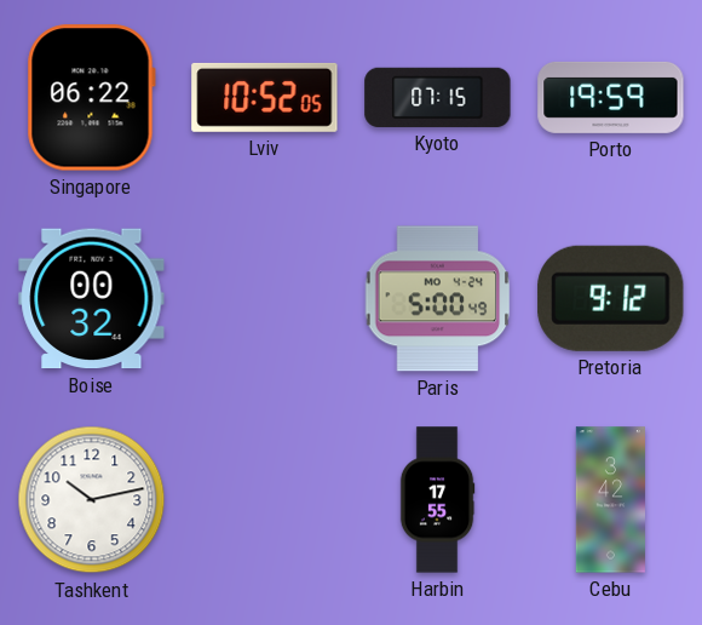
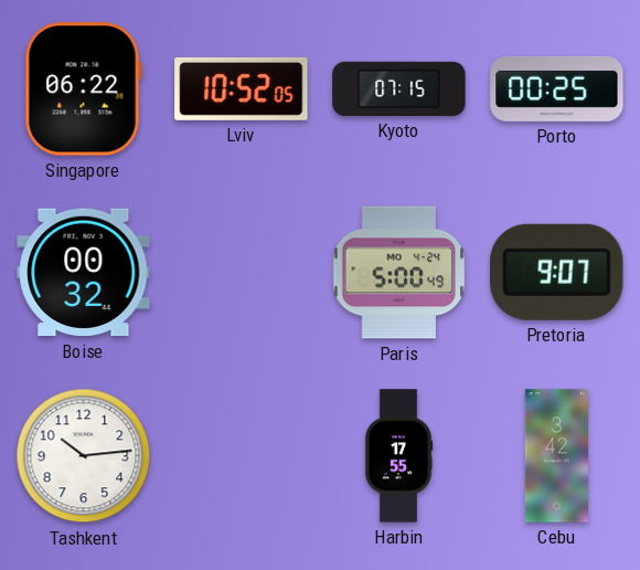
Porto: 19:59 -> 00:25 (557, 88)
Pretoria: 9:12 -> 9:07 (557, 272)
Tashkent: 10:13 -> 10:14 (84, 456)
